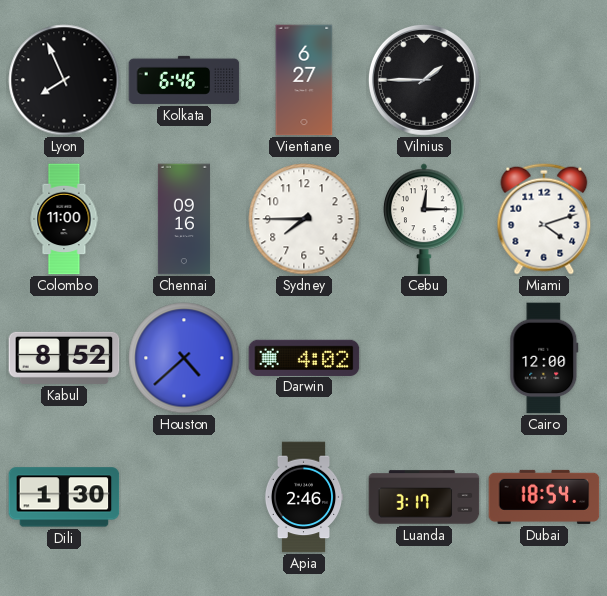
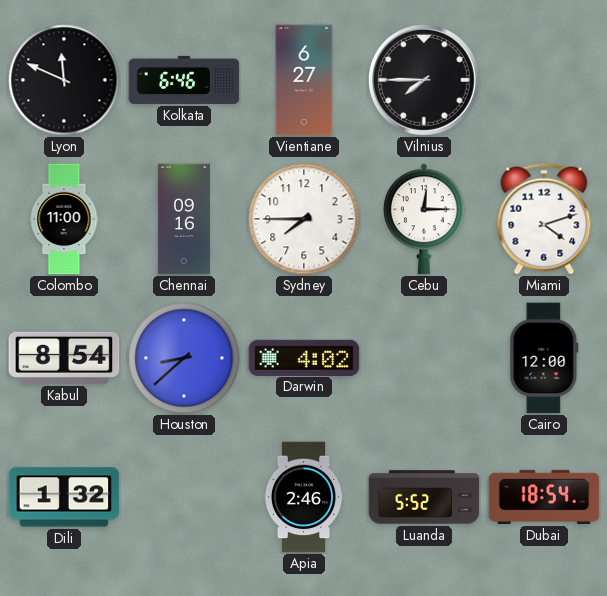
Lyon: 7:56 -> 11:49 (64, 80)
Vilnius: 1:45 -> 7:45 (424, 80)
Kabul: 8:52 -> 8:54 (64, 358)
Houston: 4:38 -> 8:38 (184, 358)
Dili: 1:30 -> 1:32 (64, 497)
Luanda: 3:17 -> 5:52 (424, 497)
